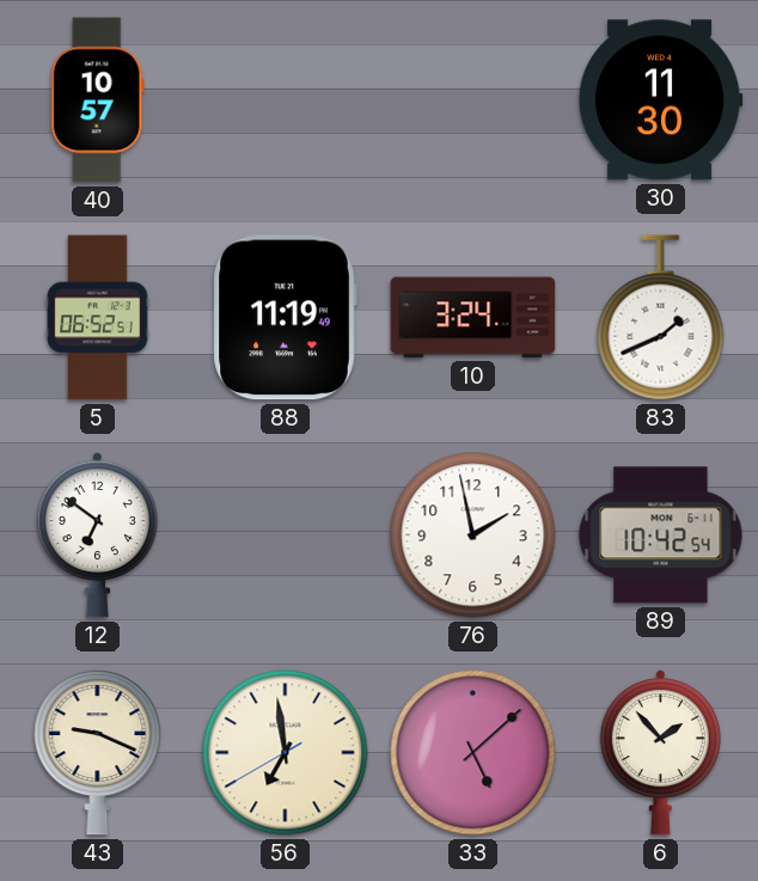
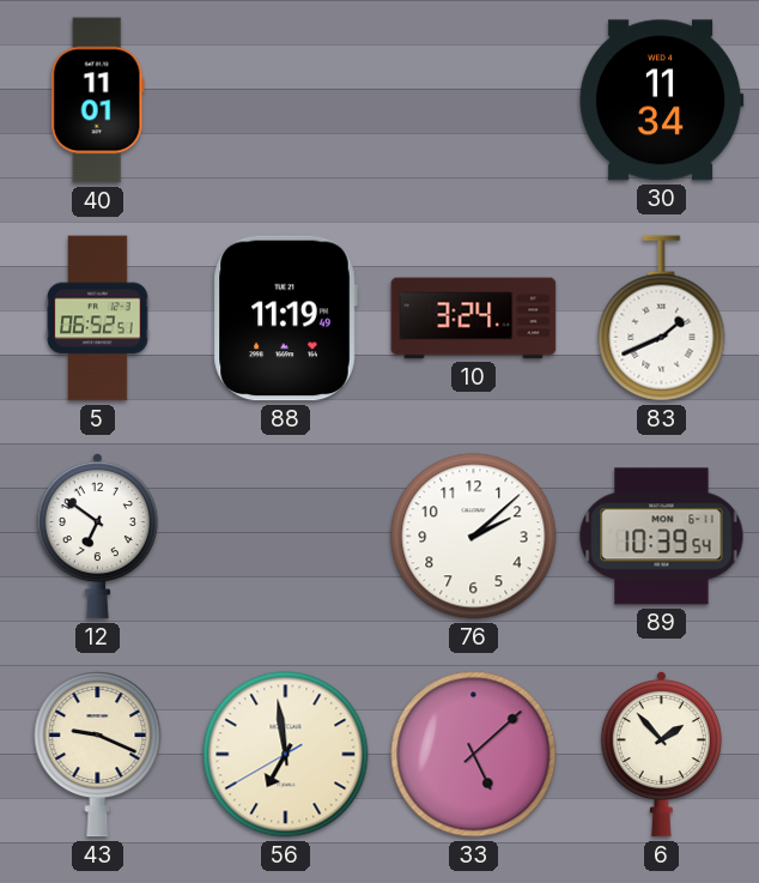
40: 10:57 -> 11:01 (97, 101)
30: 11:30 -> 11:34 (661, 101)
76: 1:58 -> 2:08 (474, 537)
89: 10:42 -> 10:39 (662, 537)
